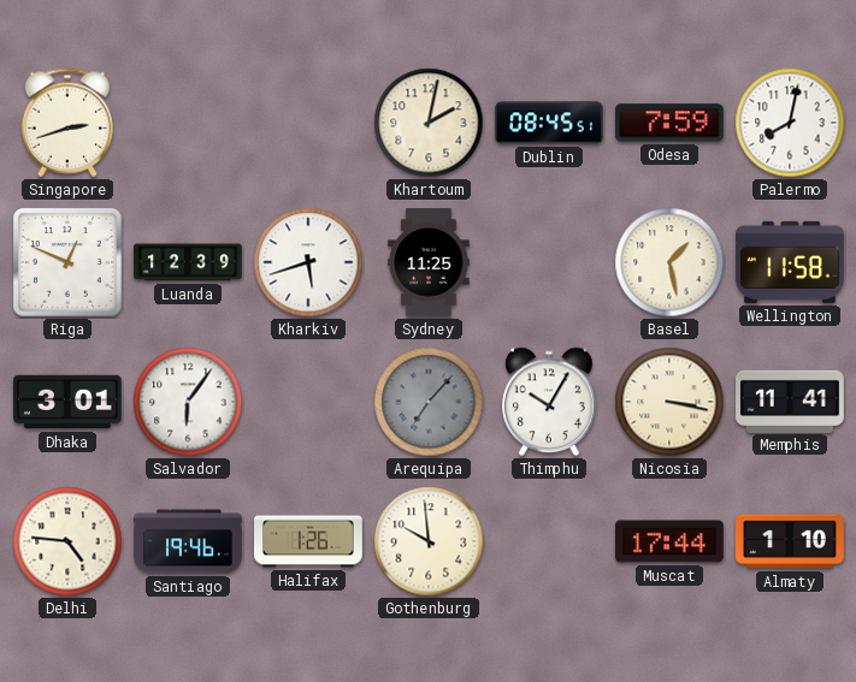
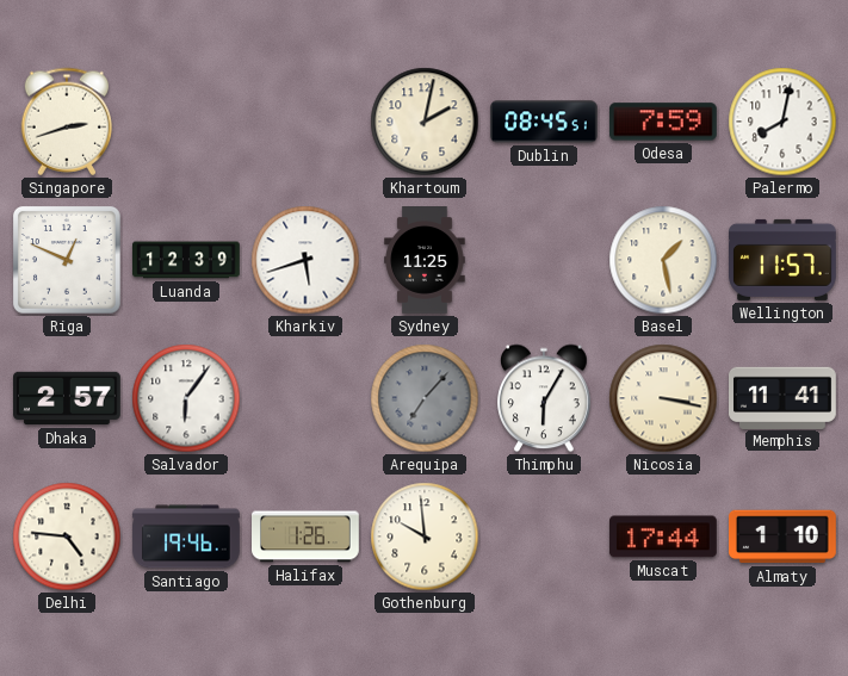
Wellington: 11:58 -> 11:57 (784, 260)
Dhaka: 3:01 -> 2:57 (68, 398)
Thimphu: 10:05 -> 6:05 (544, 398)
